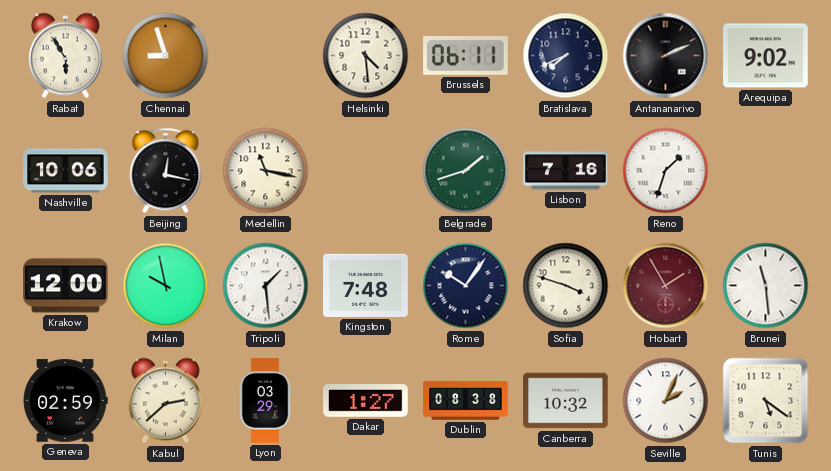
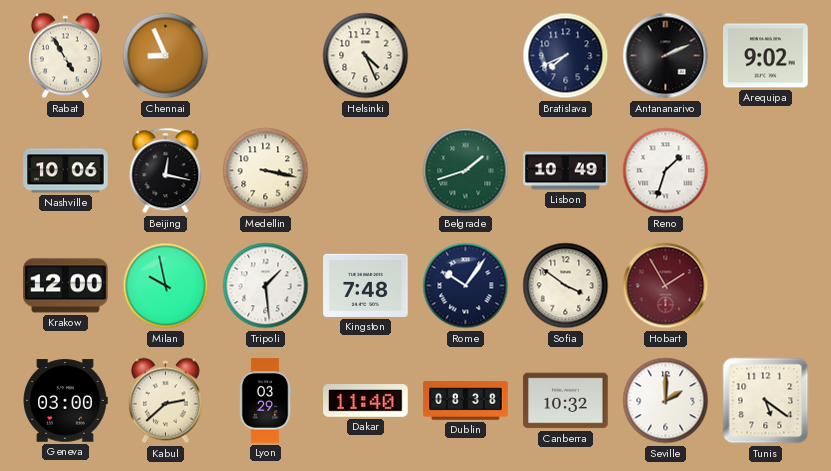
Rabat: 5:55 -> 4:55 (65, 56)
Chennai: 8:57 -> 8:56 (166, 56)
Helsinki: 4:29 -> 4:26 (366, 56)
Brussels: 06:11 -> none (466, 56)
Medellin: 11:17 -> 3:17 (266, 171)
Lisbon: 7:16 -> 10:49 (566, 171)
Sofia: 3:48 -> 3:51 (566, 286)
Brunei: 11:29 -> none (766, 286)
Geneva: 02:59 -> 03:00 (65, 401)
Dakar: 1:27 -> 11:40 (366, 401)
Seville: 2:04 -> 2:00 (666, 401)
